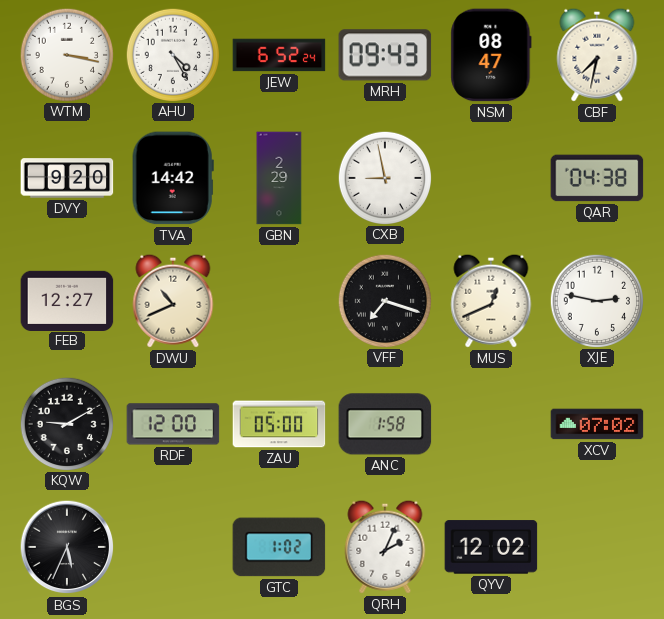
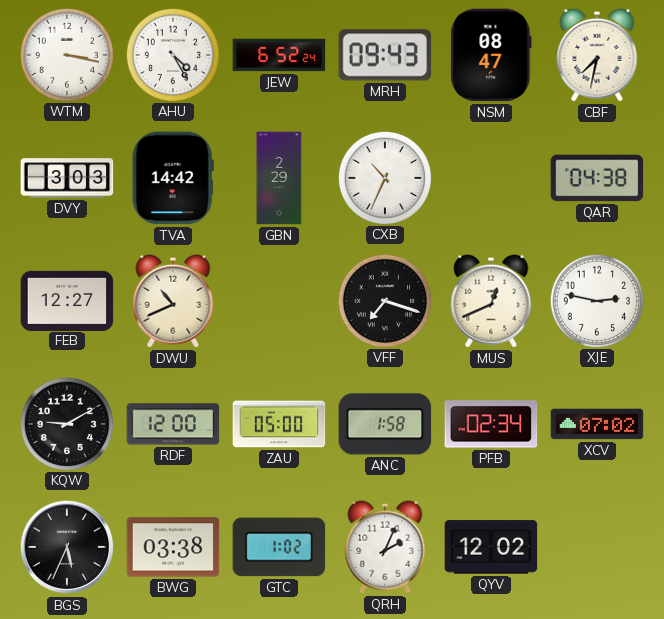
DVY: 9:20 -> 3:03 (67, 178)
CXB: 8:58 -> 10:34 (384, 177)
PFB: none -> 02:34 (491, 424)
BWG: none -> 03:38 (173, 547)
